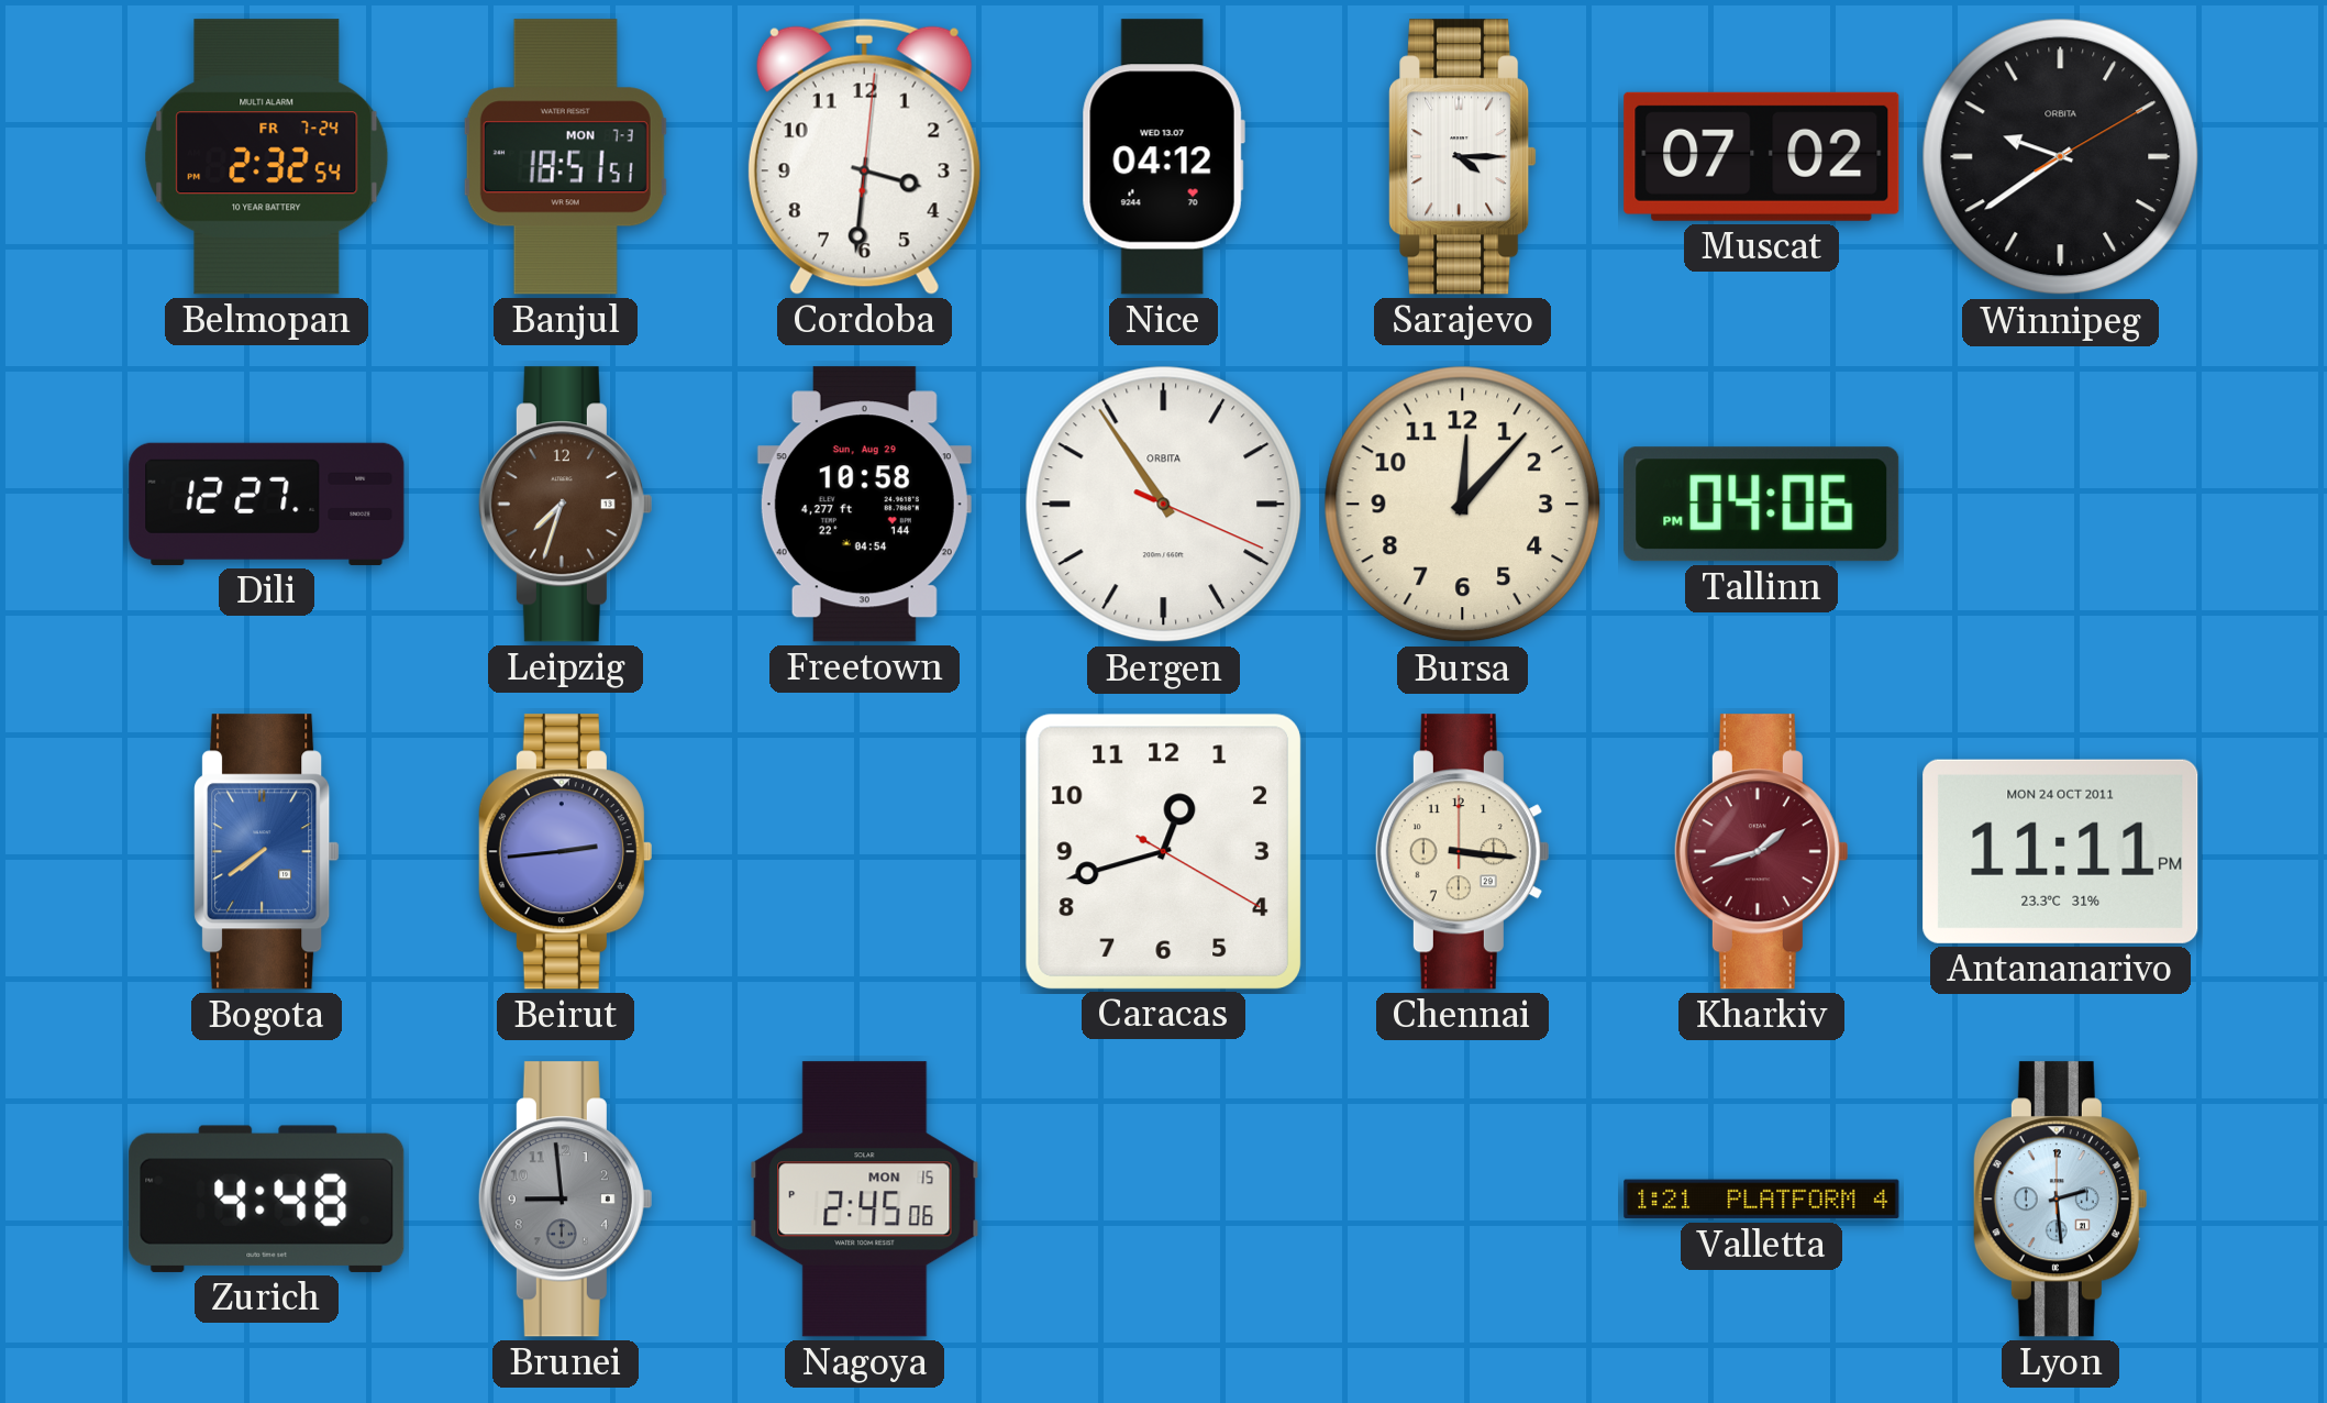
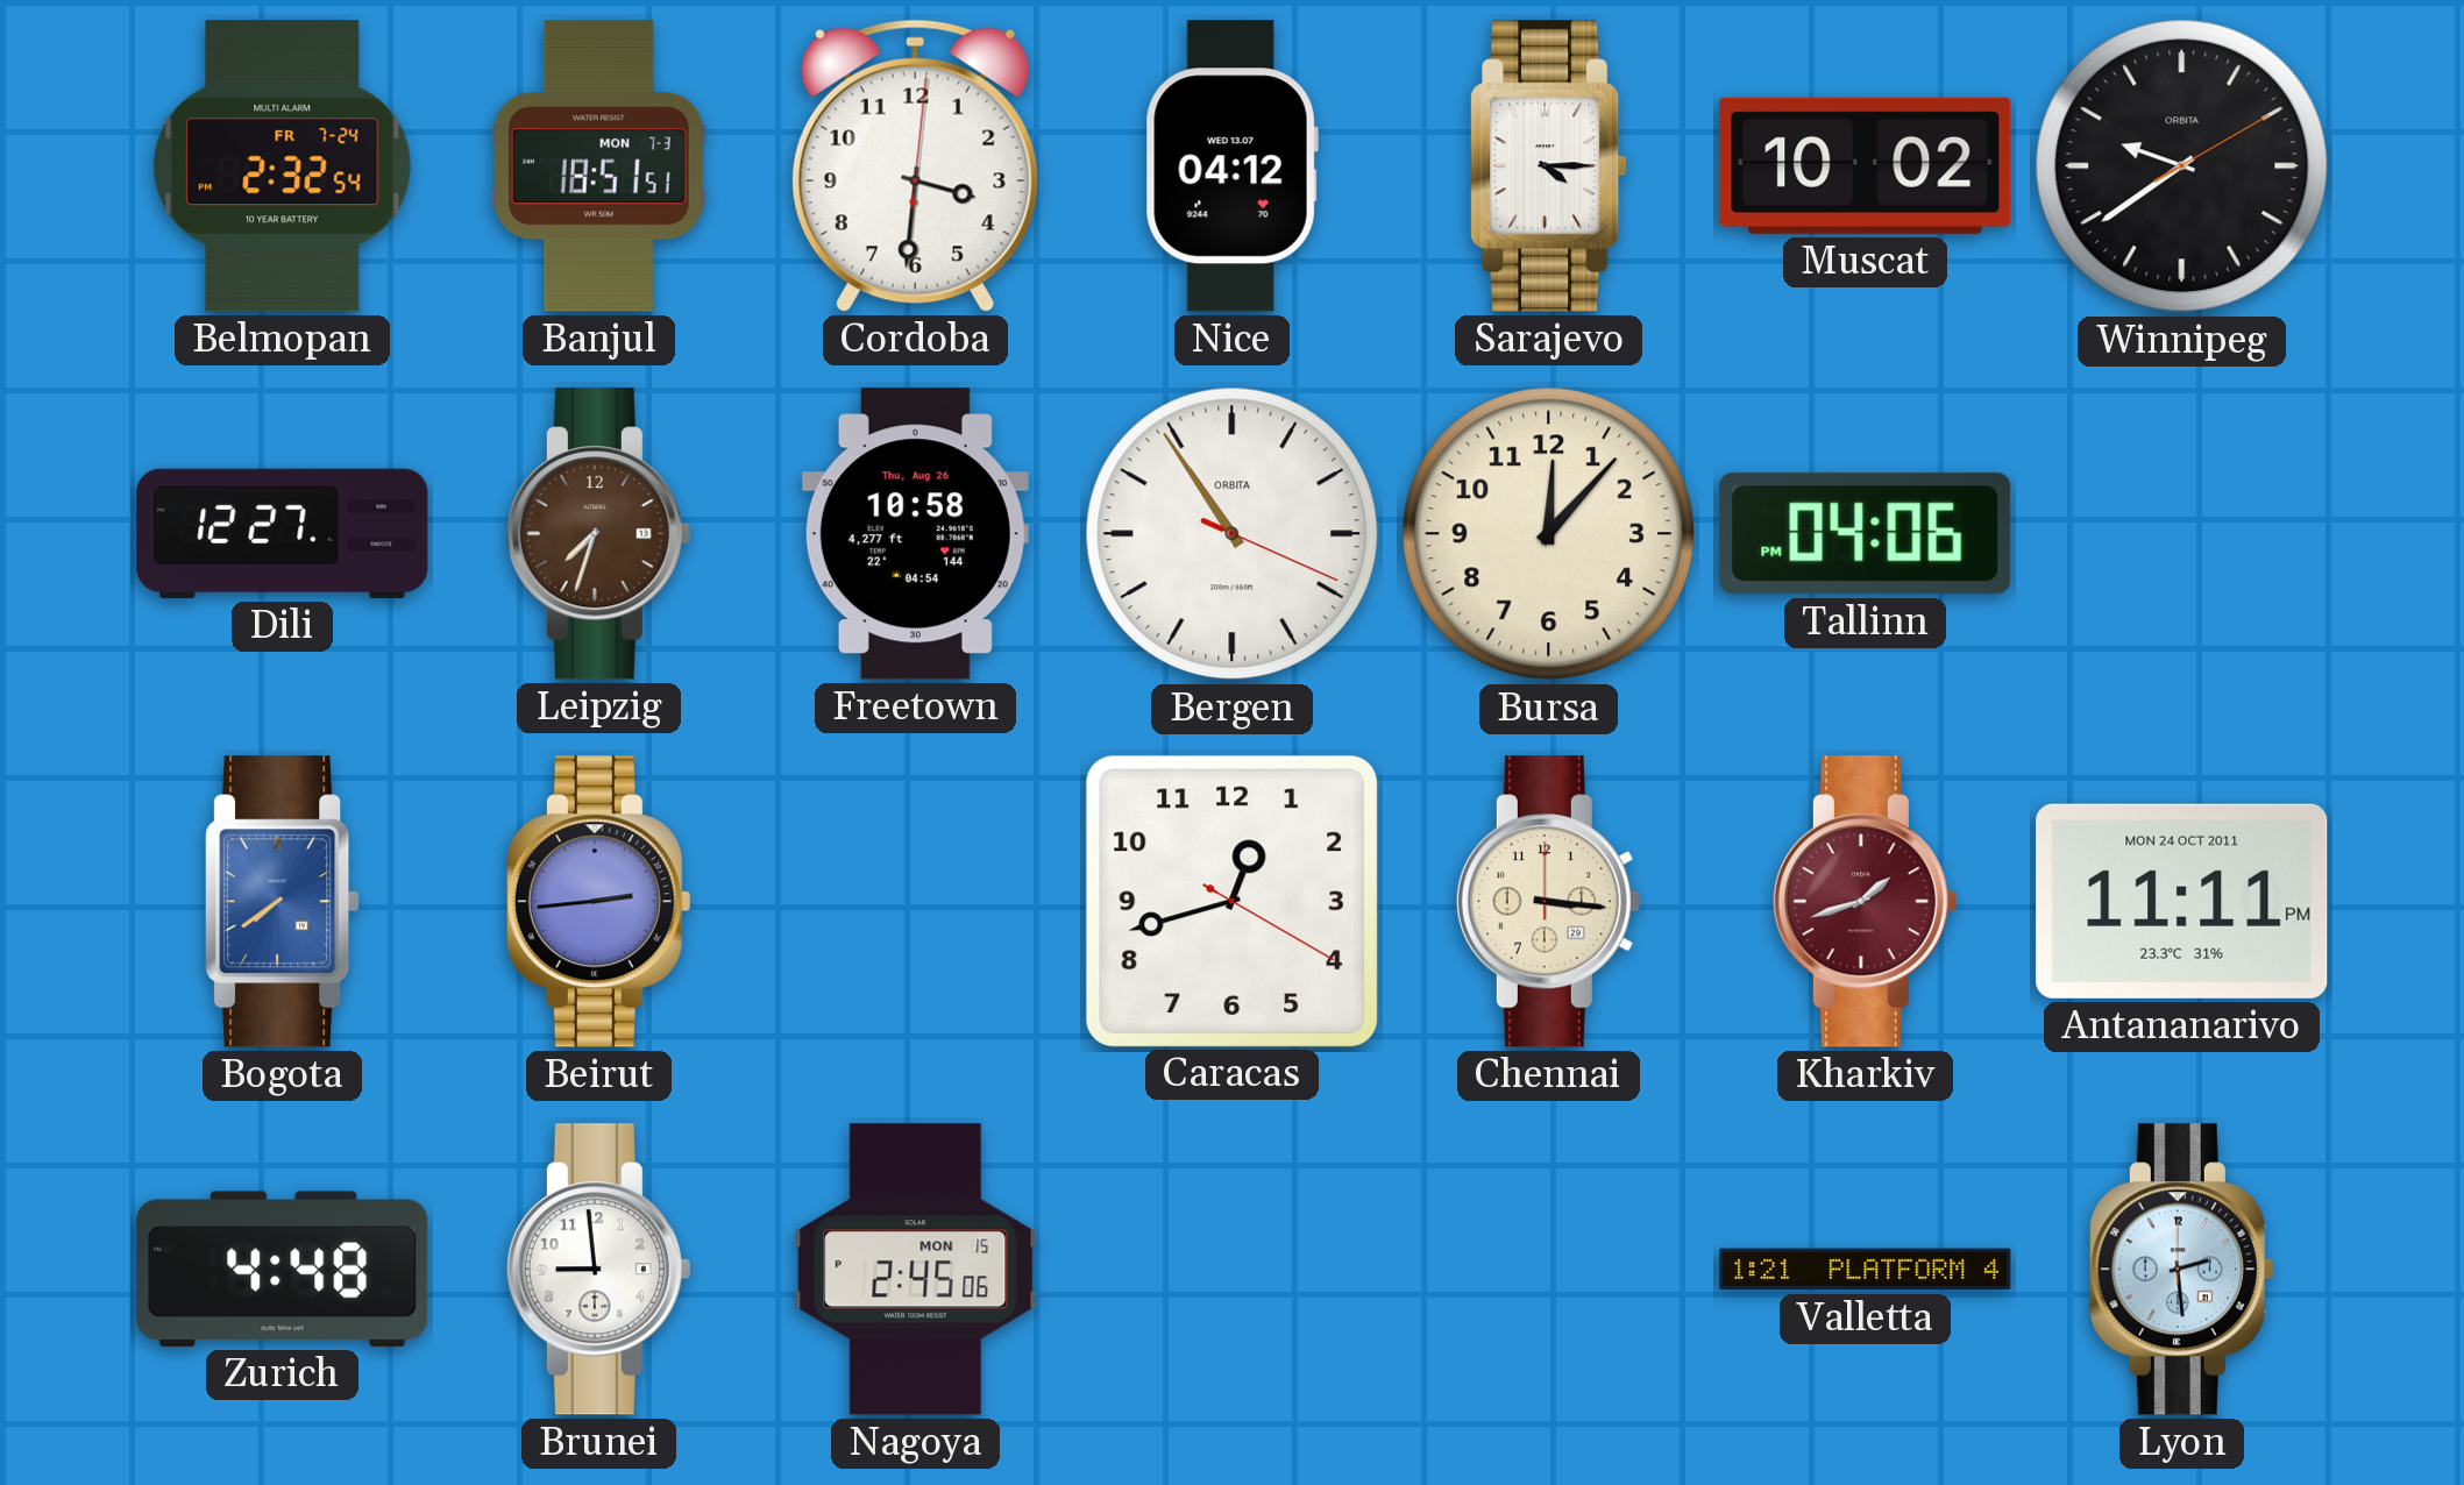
Muscat: 07:02 -> 10:02 (1866, 165)
Freetown date: Sun, Aug 29 -> Thu, Aug 26 (915, 534)
Brunei dial: grey -> white (598, 1270)
